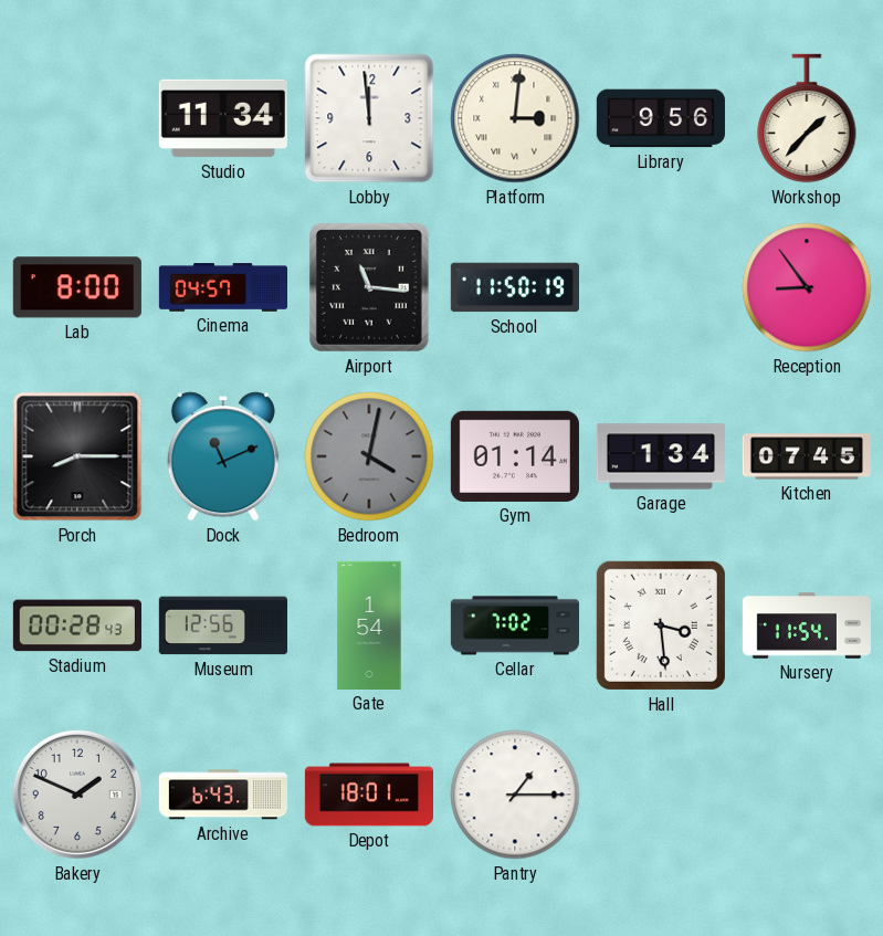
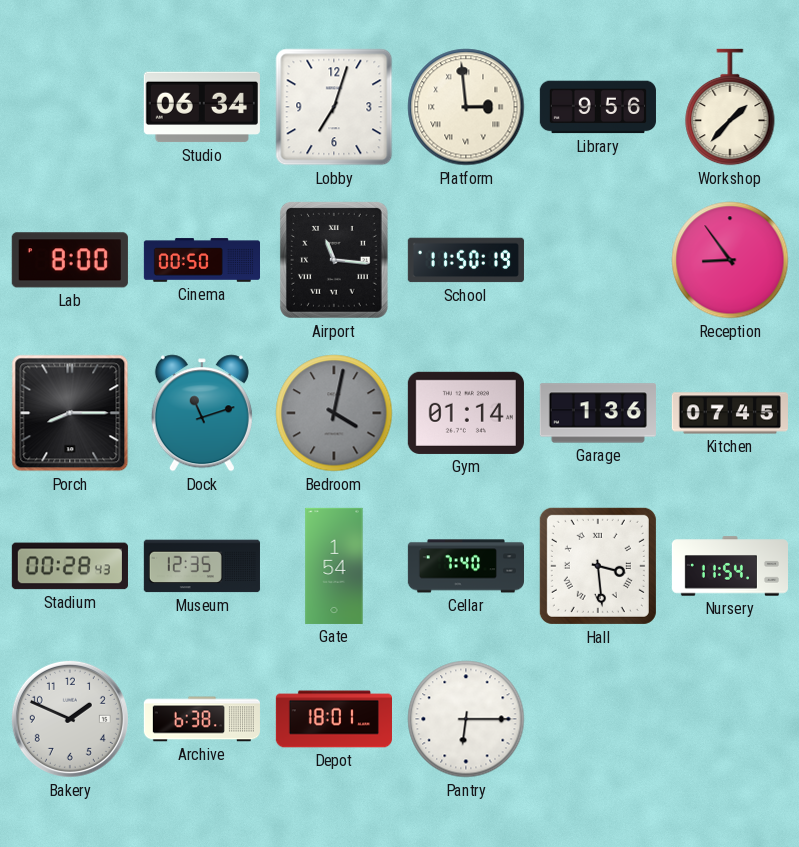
Studio: 11:34 -> 06:34 (202, 107)
Lobby: 11:59 -> 7:03 (334, 107)
Platform: 3:01 -> 2:59 (466, 107)
Cinema: 04:57 -> 00:50 (201, 260)
Dock: 11:11 -> 11:12 (202, 413)
Garage: 1:34 -> 1:36 (598, 413)
Museum: 12:56 -> 12:35 (202, 566)
Cellar: 7:02 -> 7:40 (465, 566)
Archive: 6:43 -> 6:38 (202, 719)
Pantry: 1:15 -> 6:15 (466, 719)
